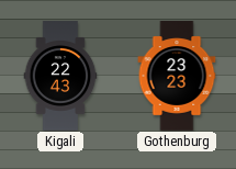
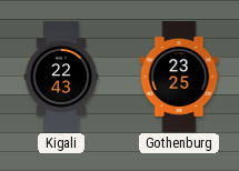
Gothenburg: 23:23 -> 23:25 (179, 77)
